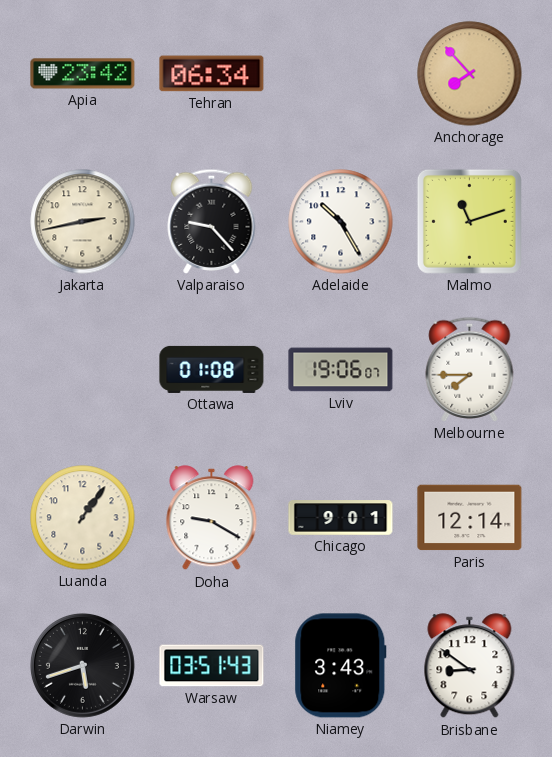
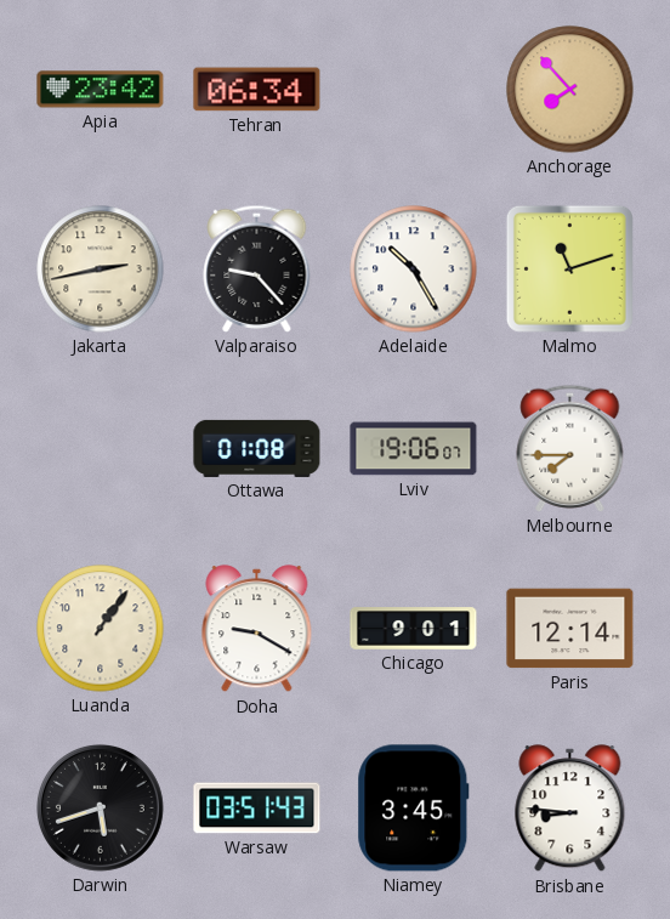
Niamey: 3:43 -> 3:45 (414, 809)
Brisbane: 8:51 -> 8:46 (570, 809)
